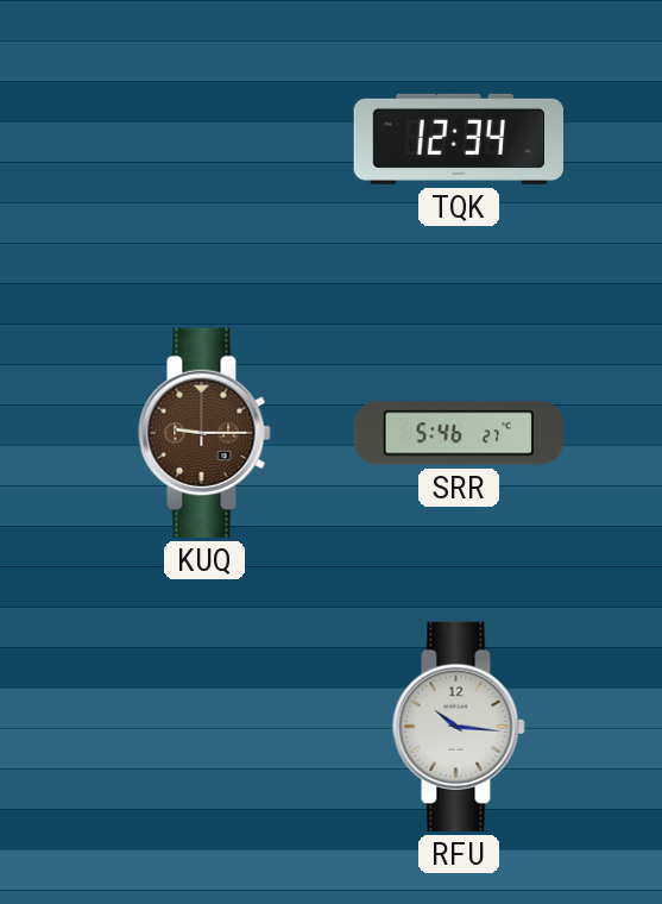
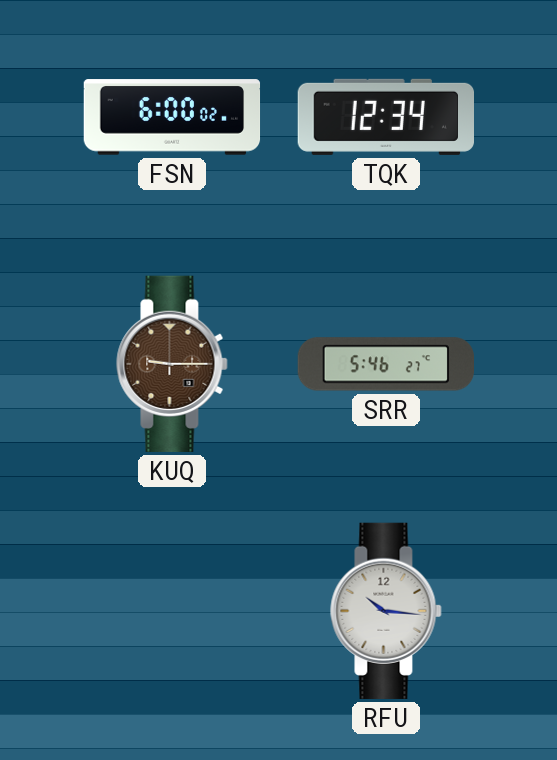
FSN: none -> 6:00 (172, 117)
